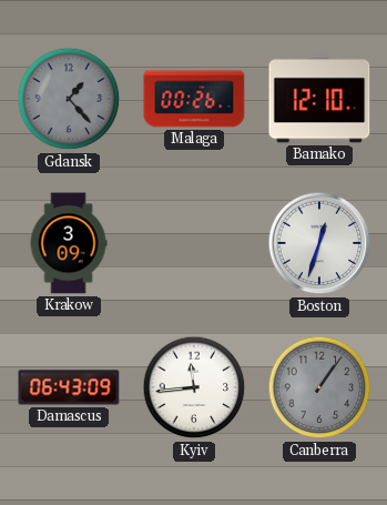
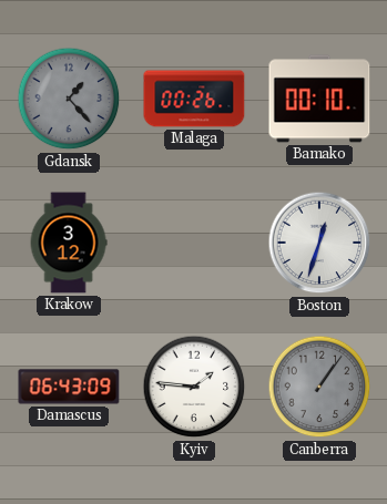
Bamako: 12:10 -> 00:10 (319, 99)
Krakow: 3:09 -> 3:12 (69, 243)
Kyiv: 11:44 -> 1:46 (194, 387)
